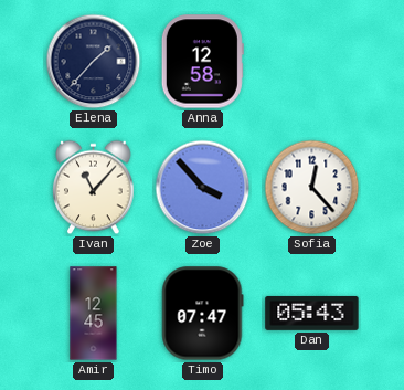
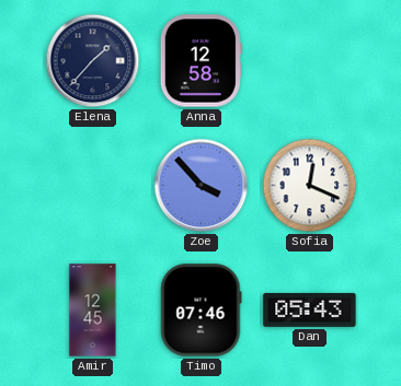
Ivan: 11:07 -> none (94, 188)
Sofia: 12:23 -> 12:19 (310, 186)
Timo: 07:47 -> 07:46 (202, 311)
